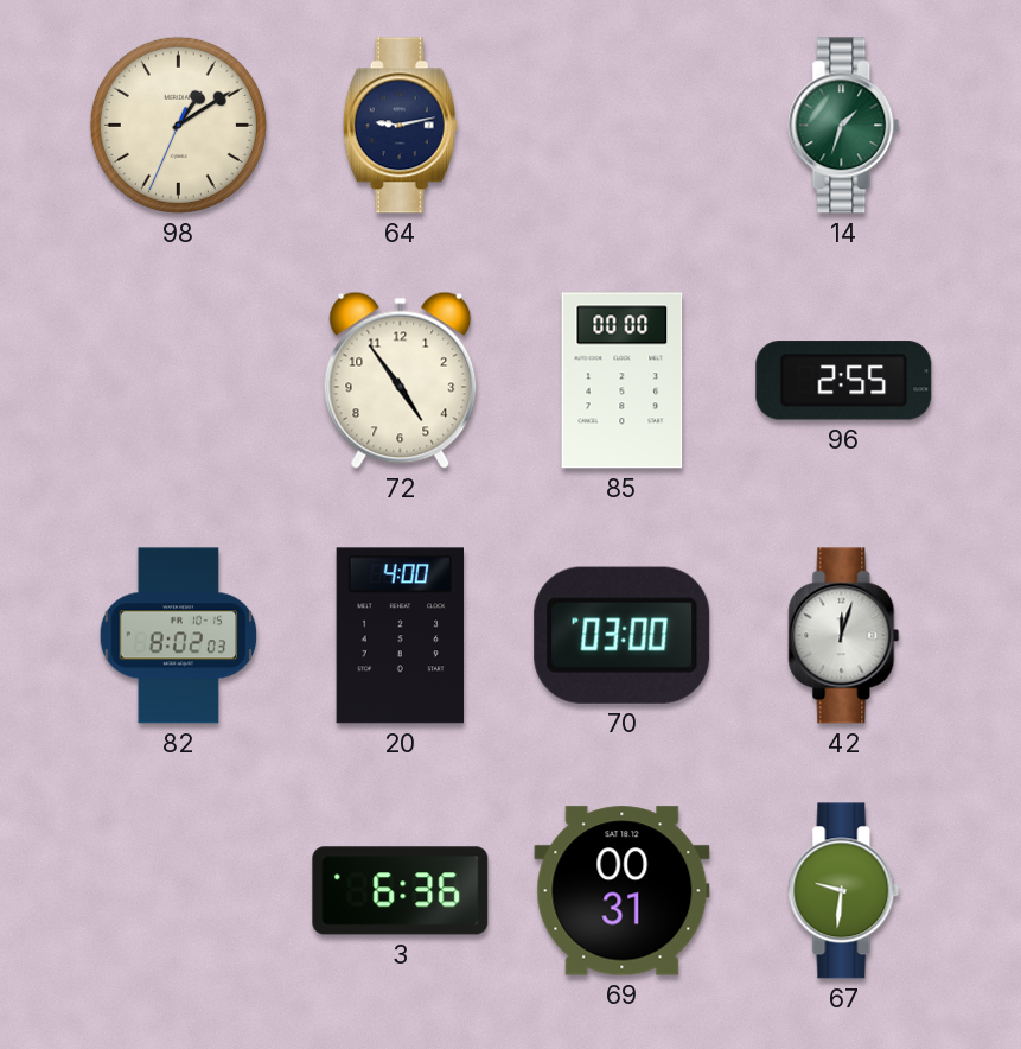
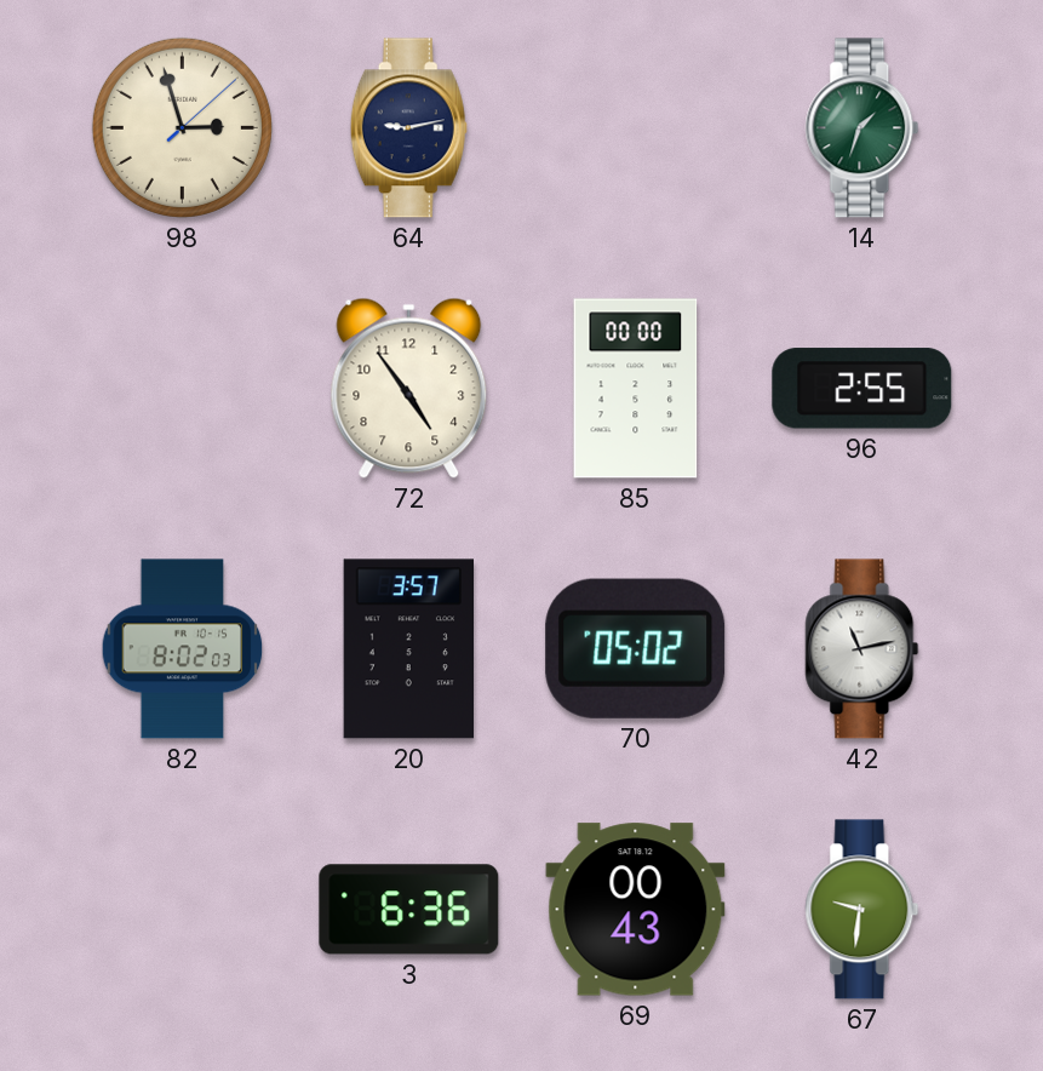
98: 1:09 -> 2:57 (182, 127)
20: 4:00 -> 3:57 (408, 649)
70: 03:00 -> 05:02 (636, 648)
42: 12:03 -> 11:13 (863, 649)
69: 00:31 -> 00:43 (636, 910)
